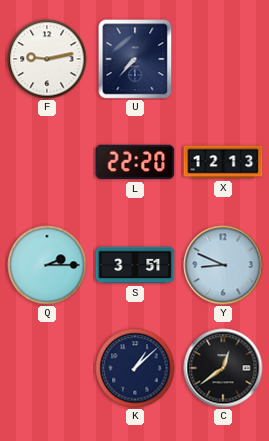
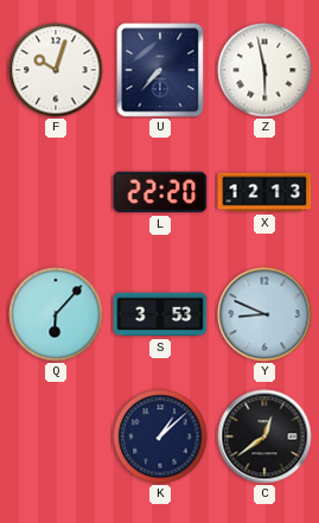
F: 9:13 -> 10:03 (56, 70)
Z: none -> 5:58 (264, 70)
Q: 2:15 -> 6:07 (56, 314)
S: 3:51 -> 3:53 (160, 314)
